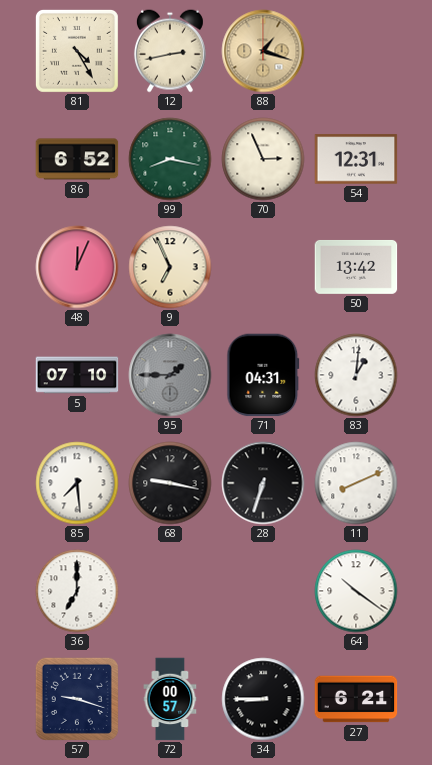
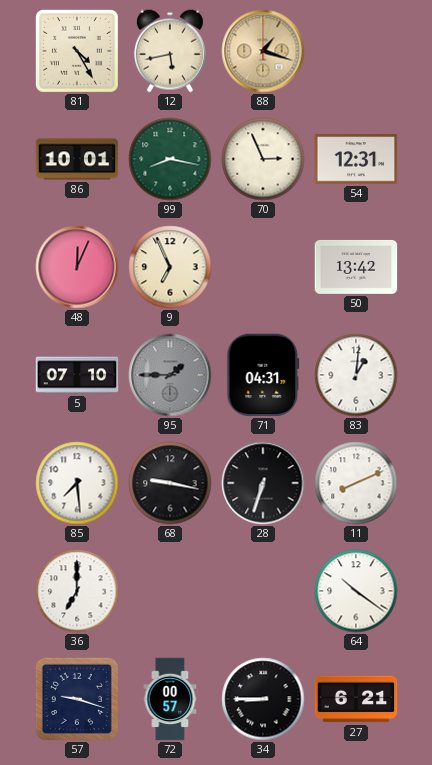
12: 2:43 -> 5:43 (170, 51)
86: 6:52 -> 10:01 (77, 159)
